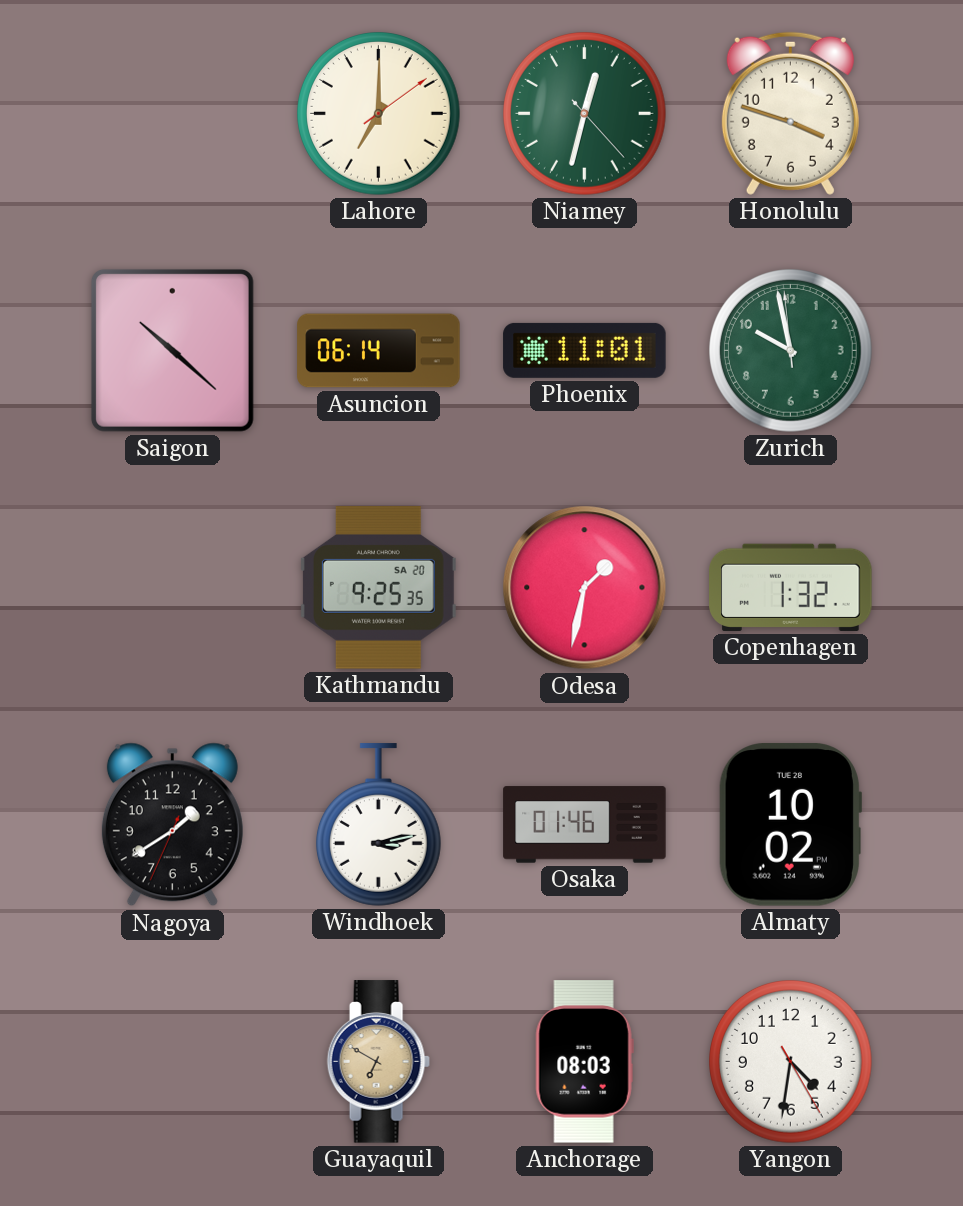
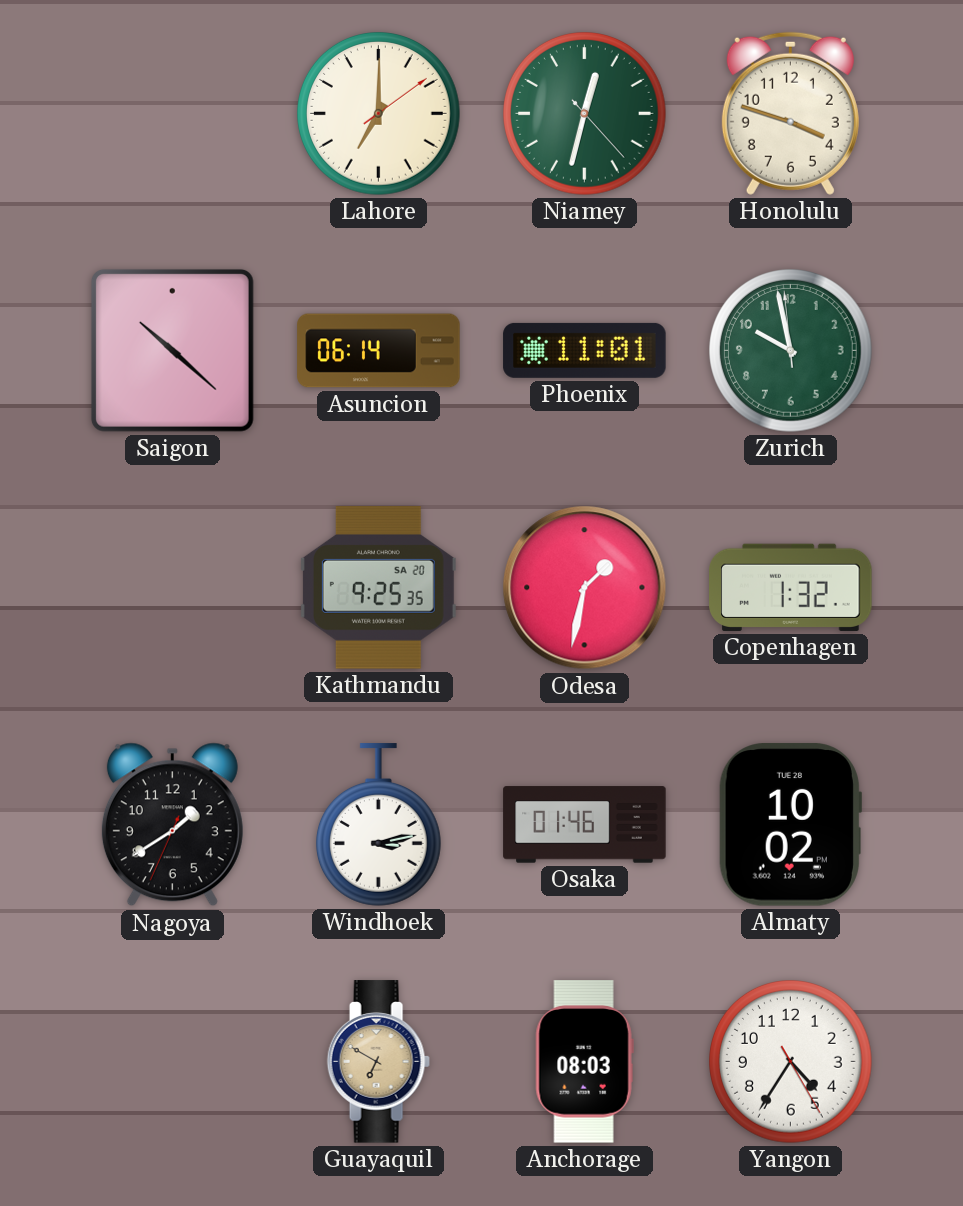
Yangon: 4:31 -> 4:35 (791, 1062)
